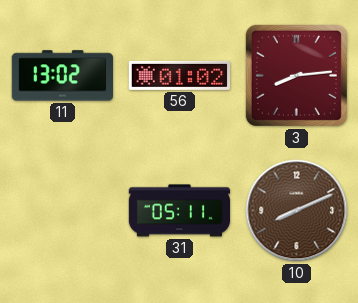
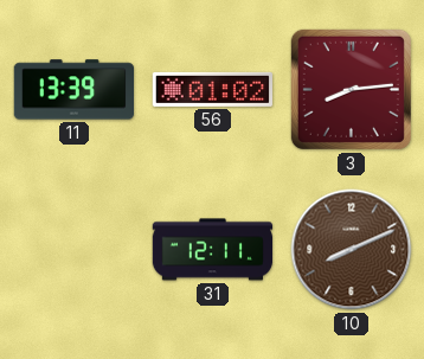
11: 13:02 -> 13:39 (73, 90)
31: 05:11 -> 12:11 (213, 250)
